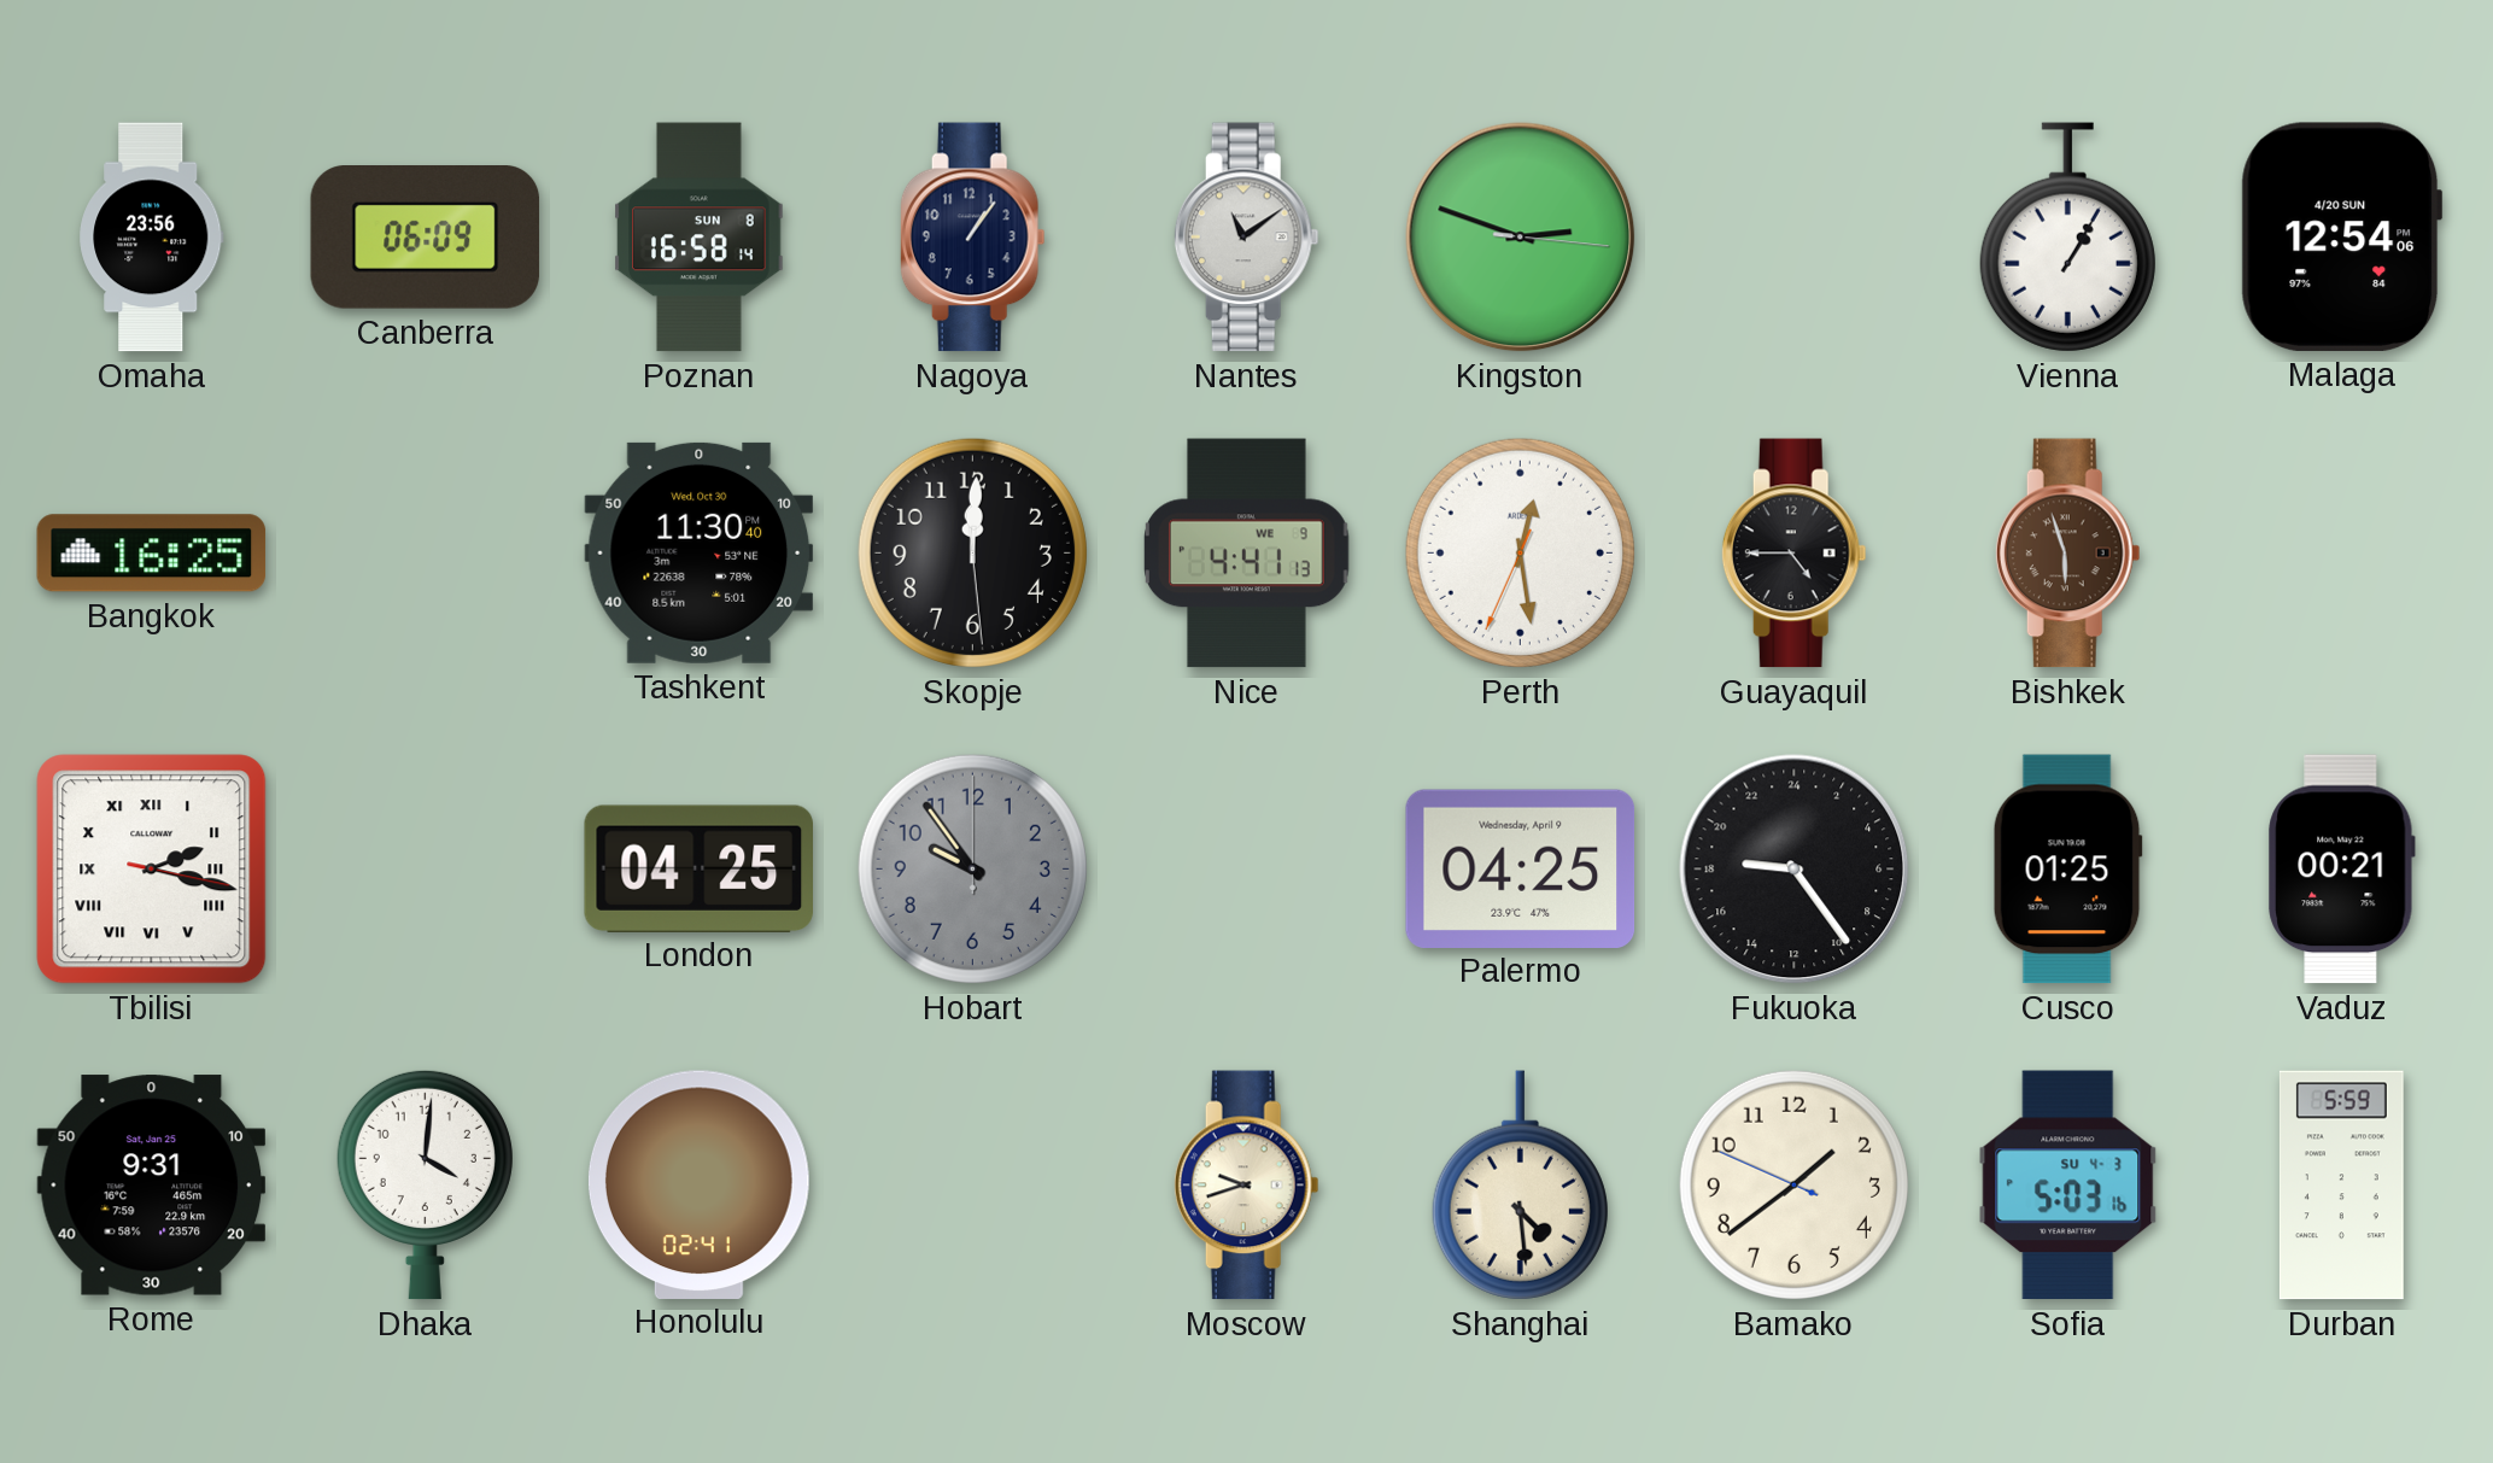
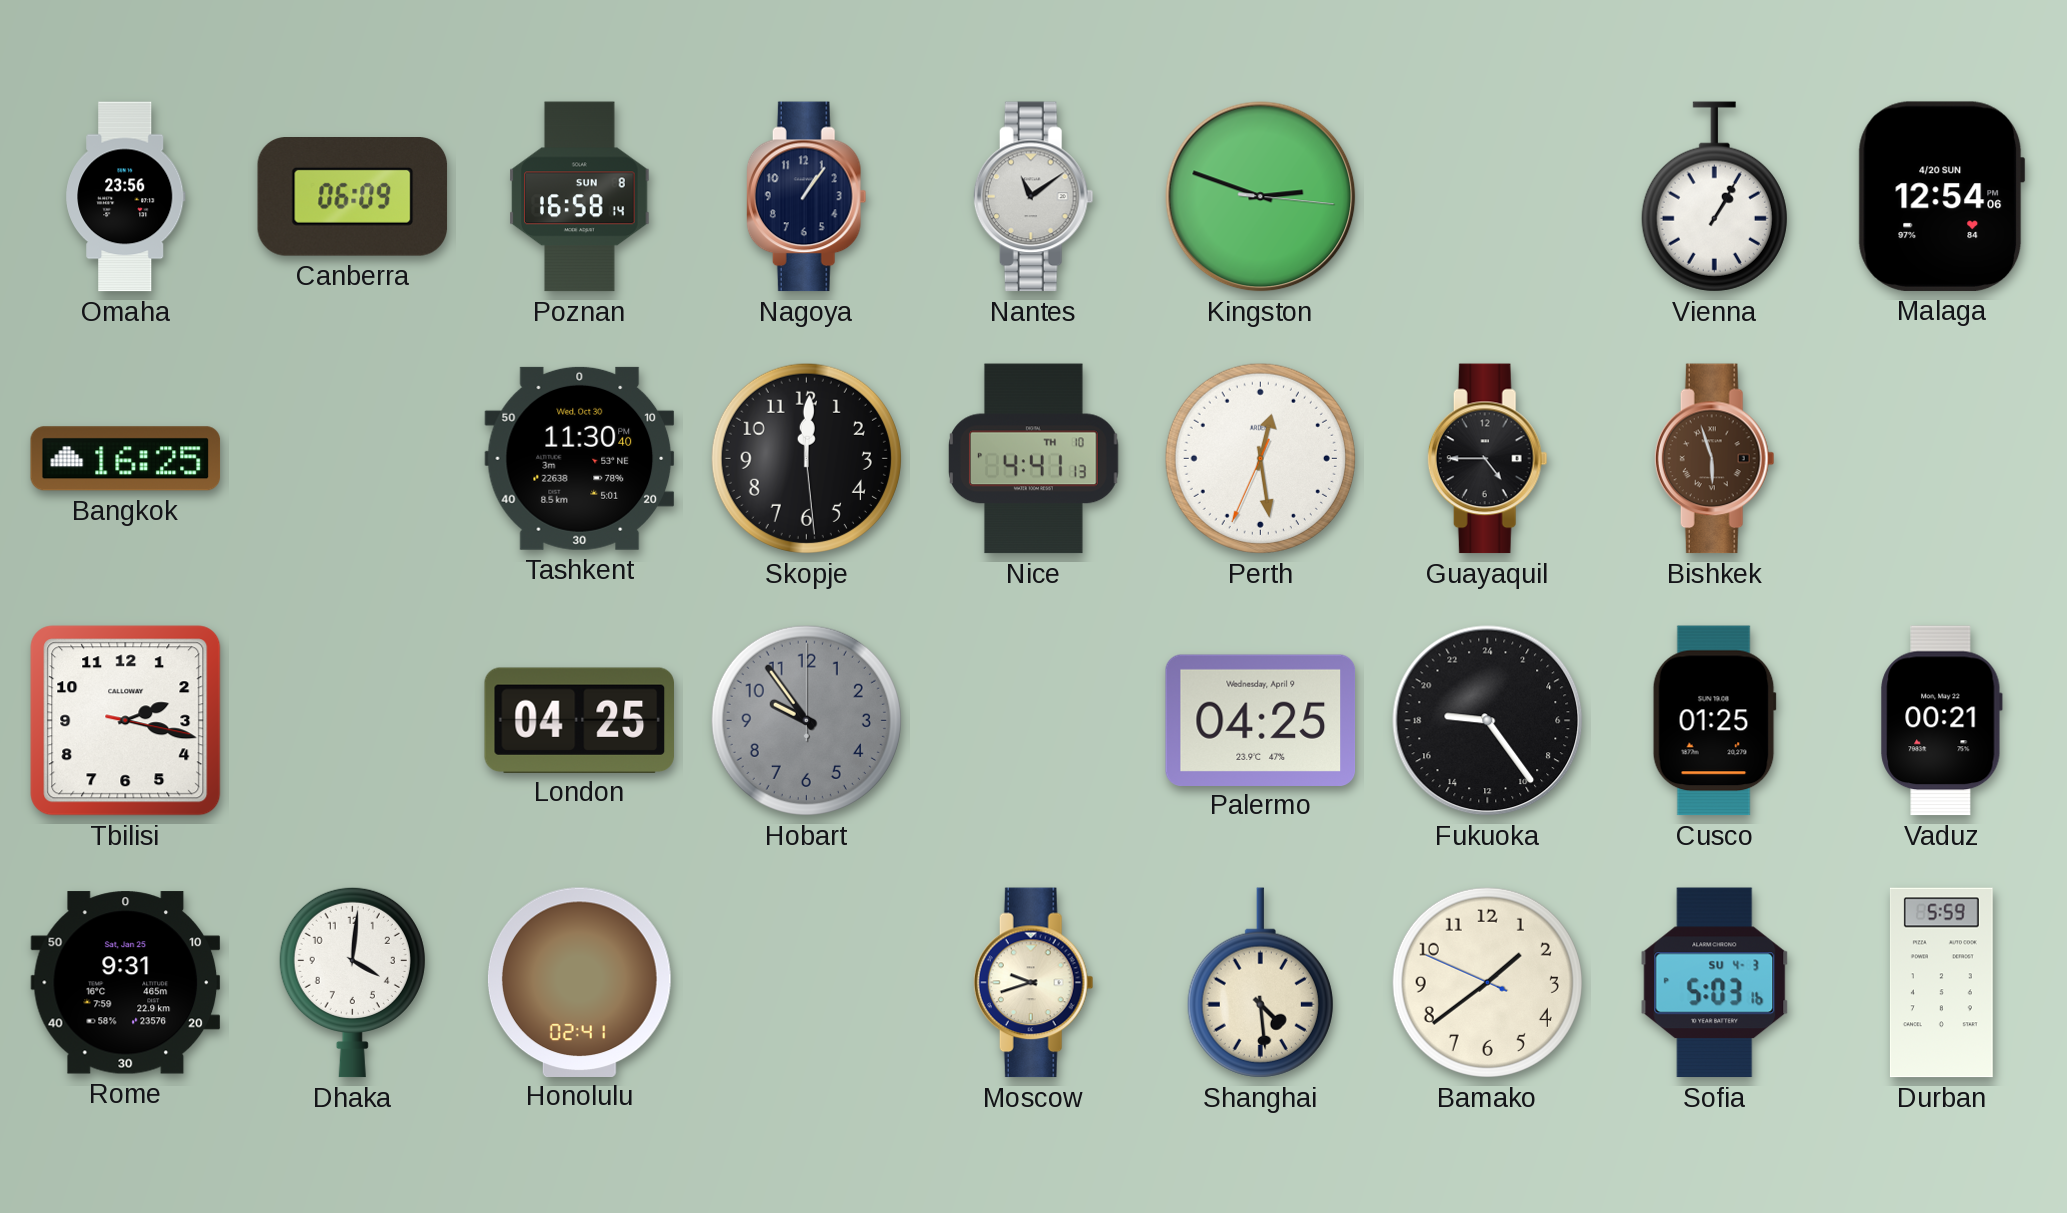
Nice date: WE 9 -> TH 10 (1034, 459)
Tbilisi numerals: Roman -> Arabic (126, 721)
